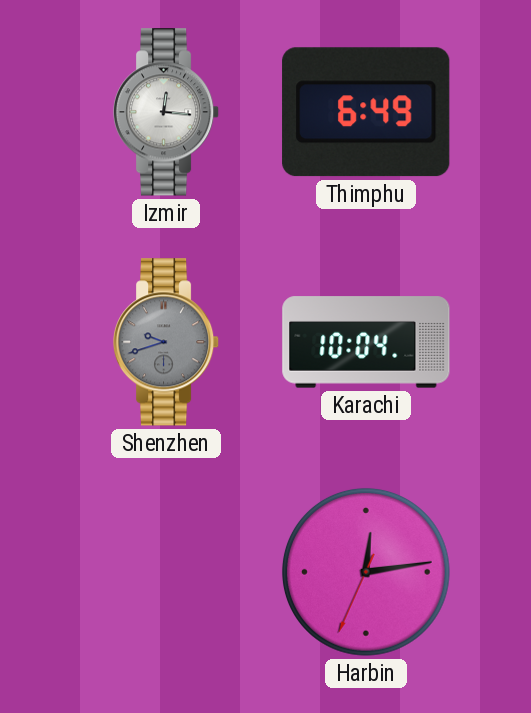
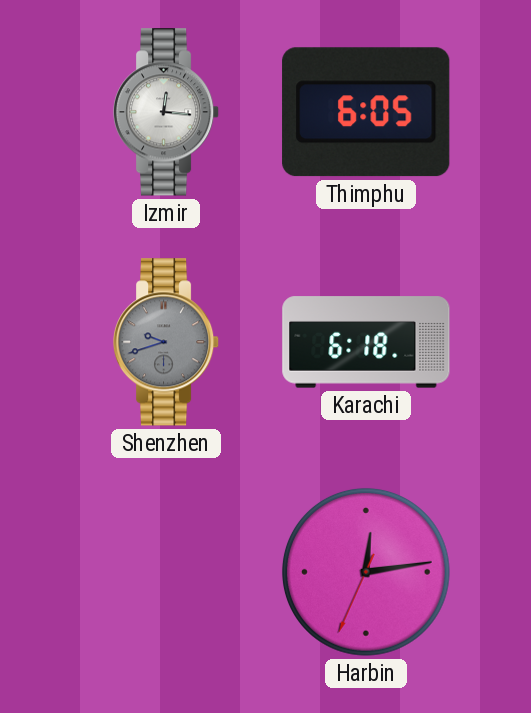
Thimphu: 6:49 -> 6:05 (366, 112)
Karachi: 10:04 -> 6:18 (366, 342)
